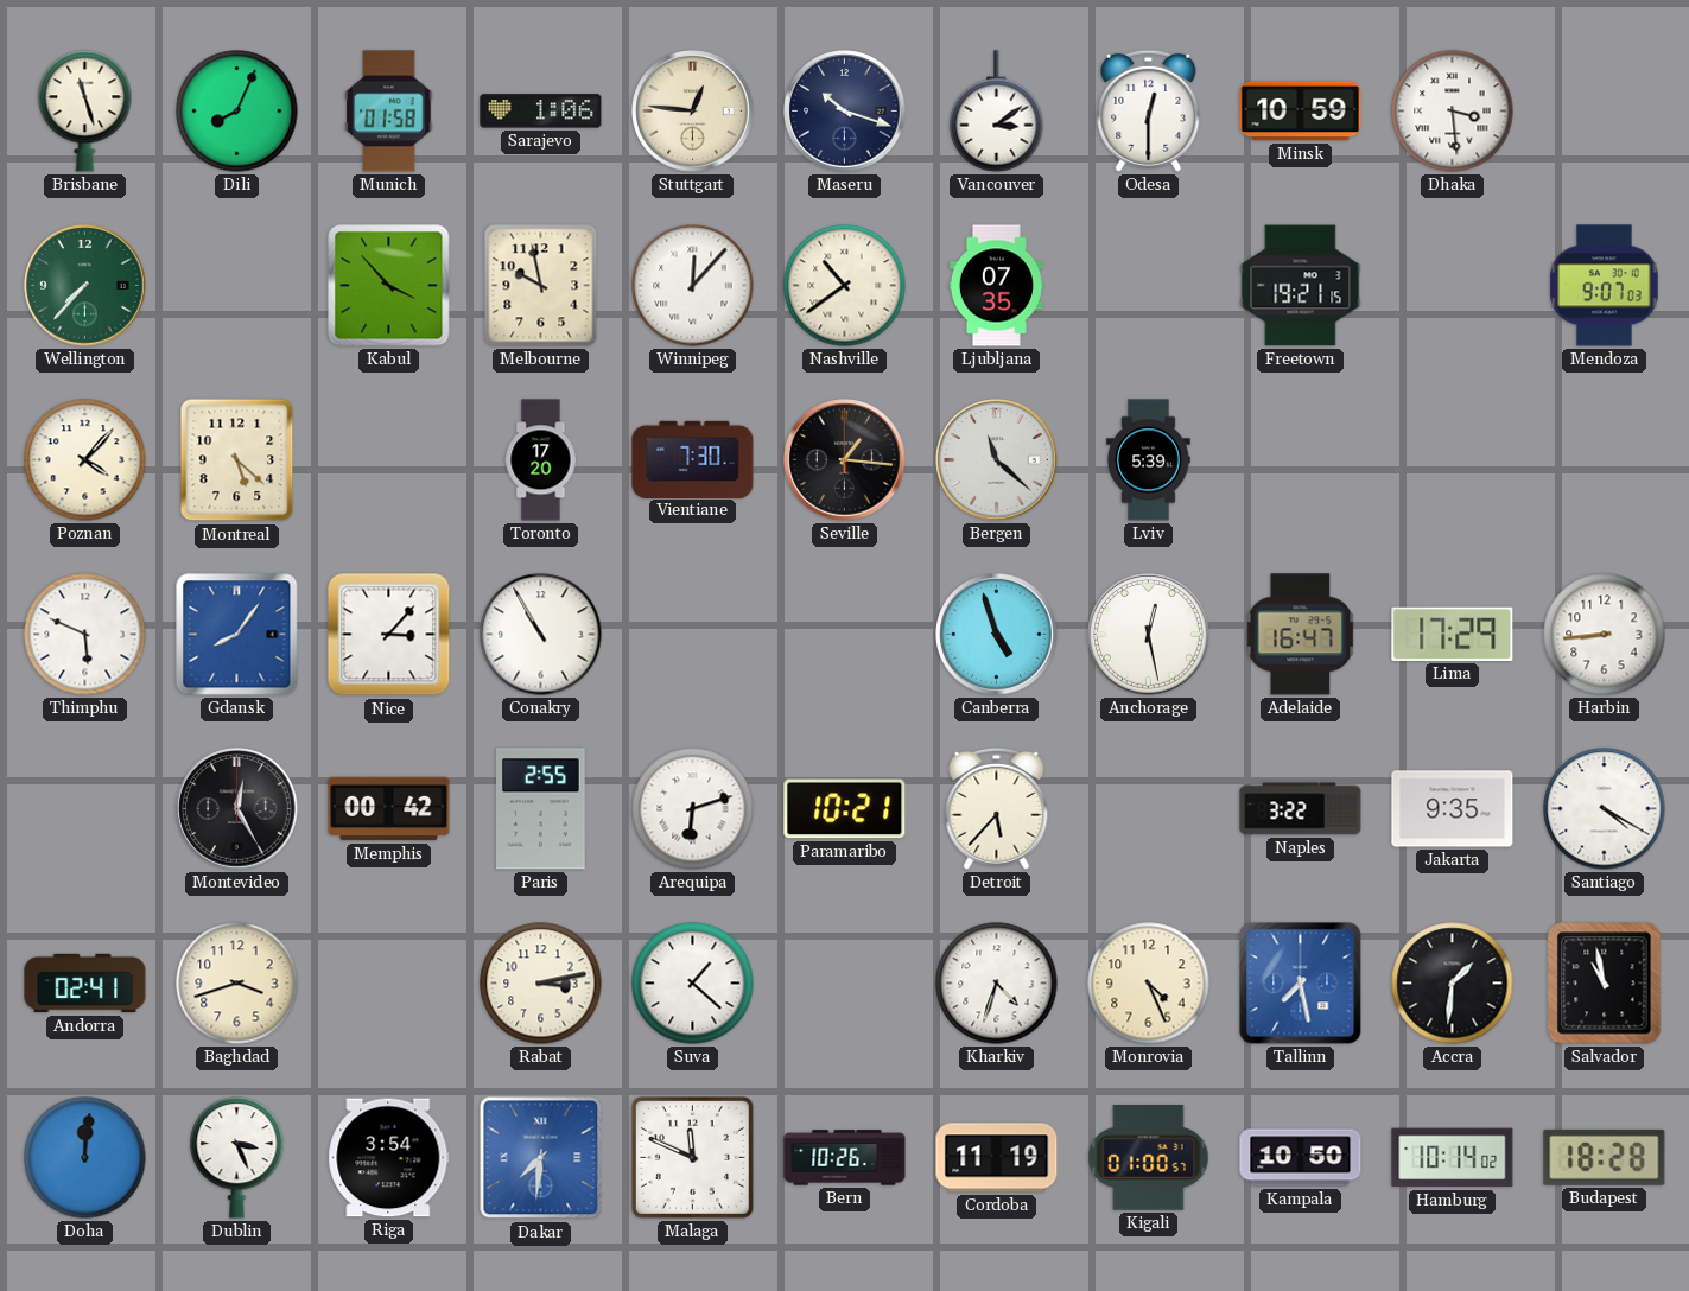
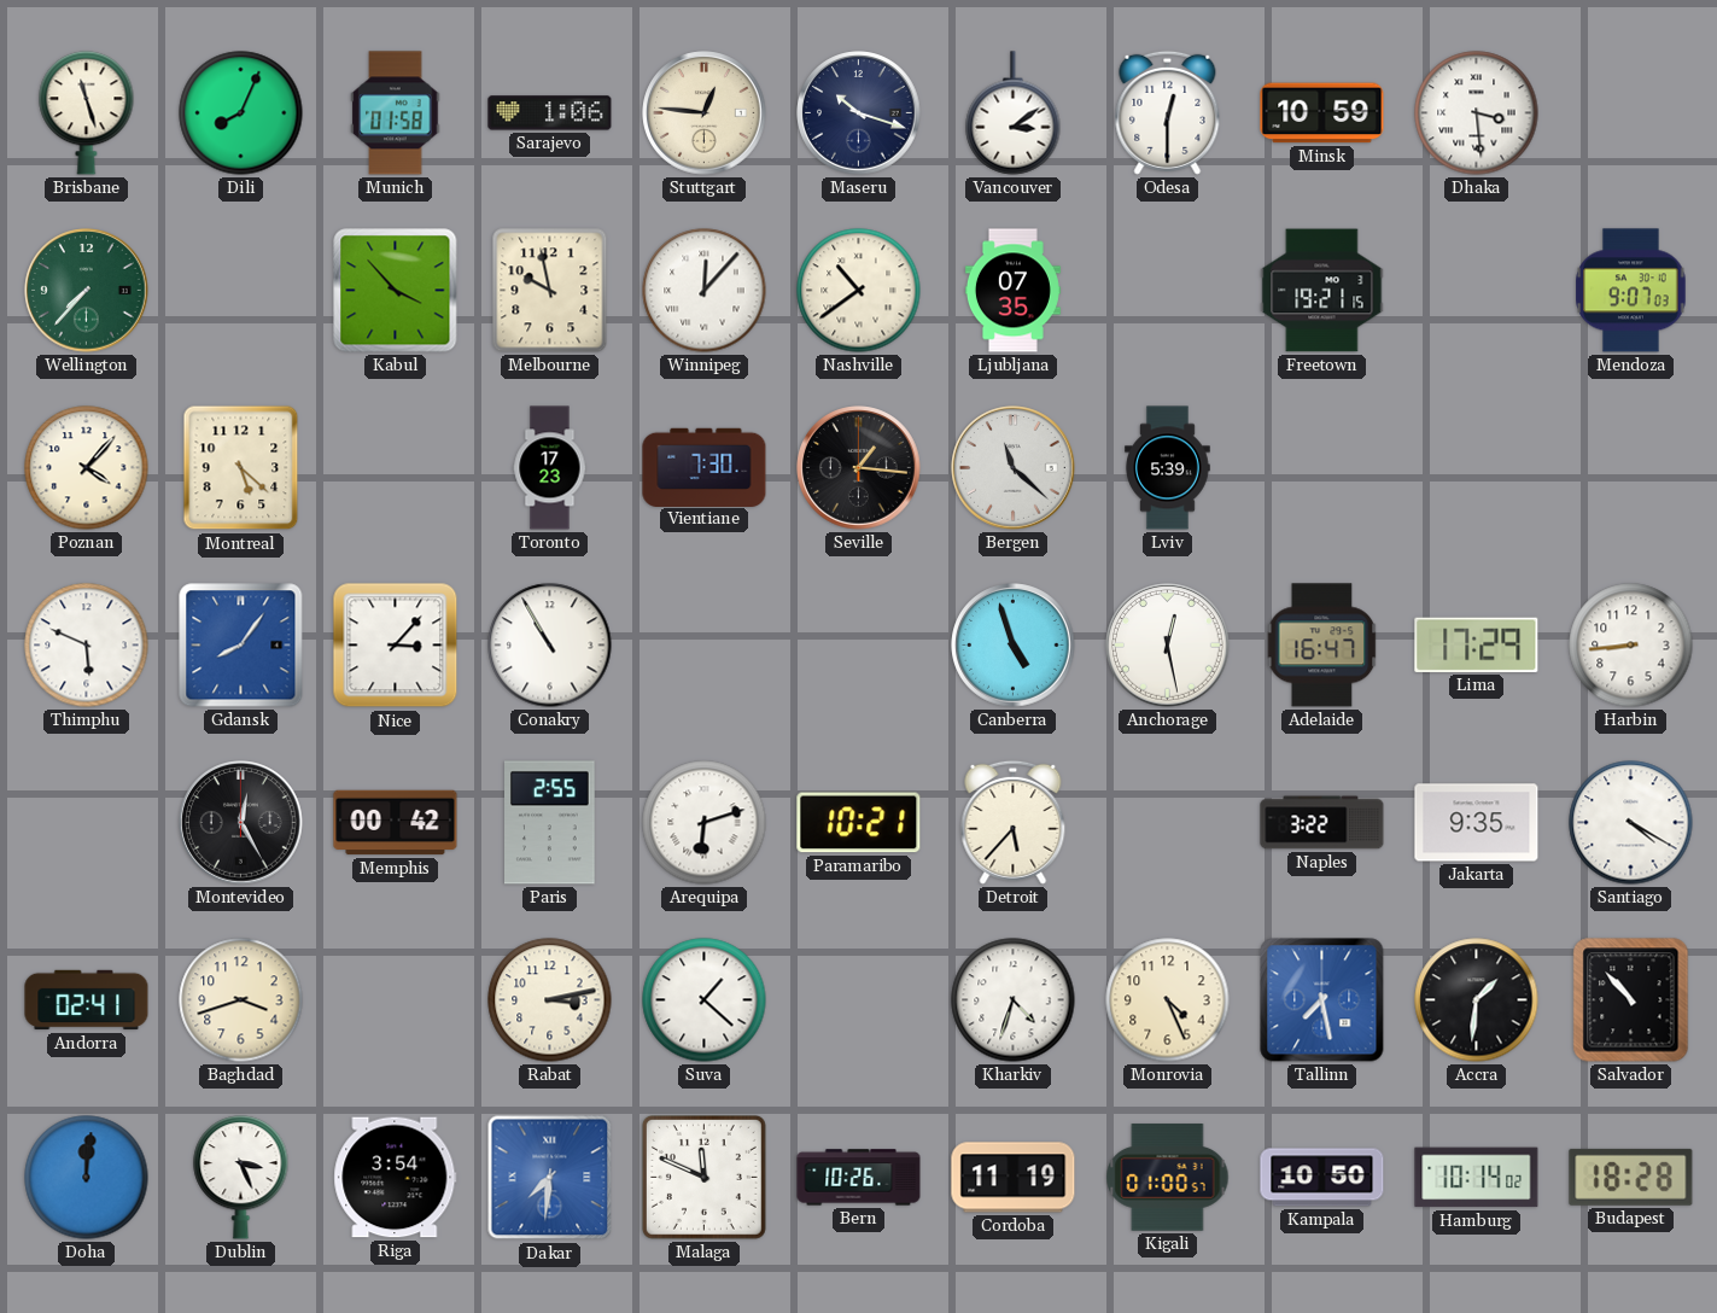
Toronto: 17:20 -> 17:23 (550, 468)
Salvador: 10:58 -> 10:53 (1631, 1000)
